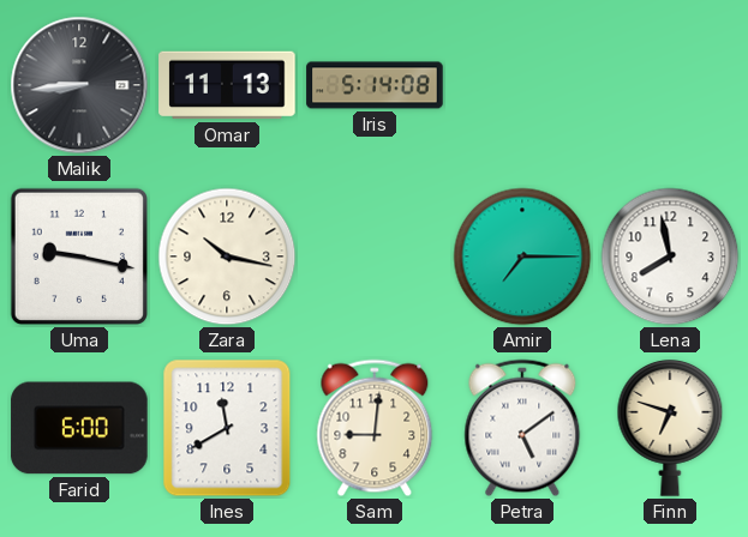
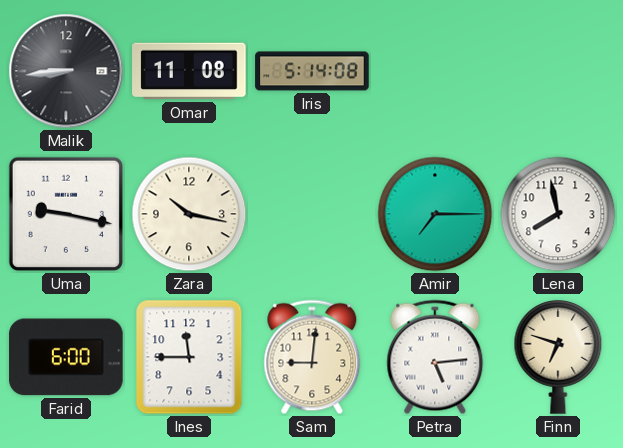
Omar: 11:13 -> 11:08 (189, 71)
Ines: 11:40 -> 11:45 (189, 357)
Petra: 5:09 -> 5:14 (435, 357)
